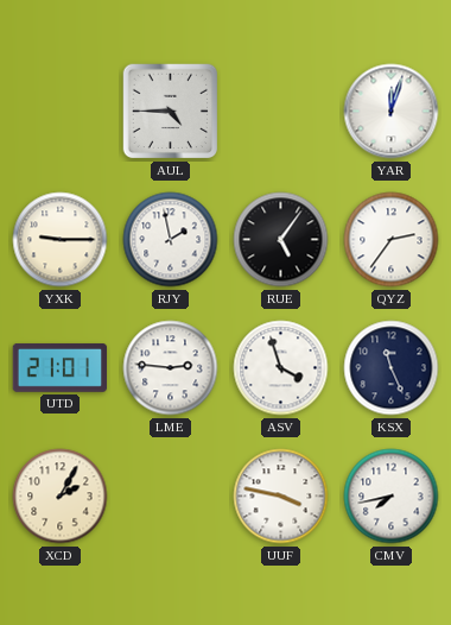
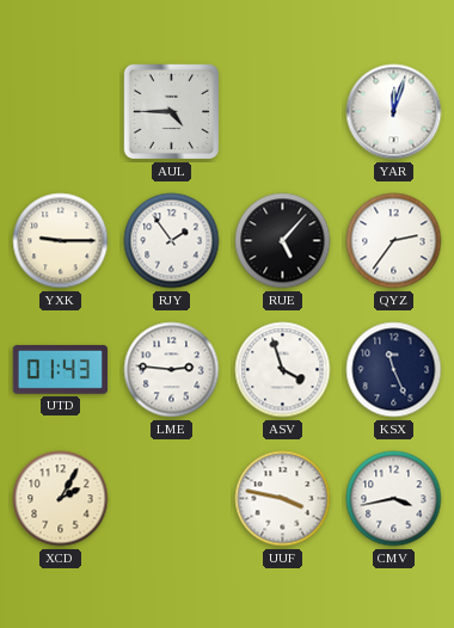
RJY: 1:58 -> 1:54 (172, 241)
RUE: 5:06 -> 5:07 (283, 241)
UTD: 21:01 -> 01:43 (61, 369)
CMV: 7:43 -> 3:43 (394, 499)
